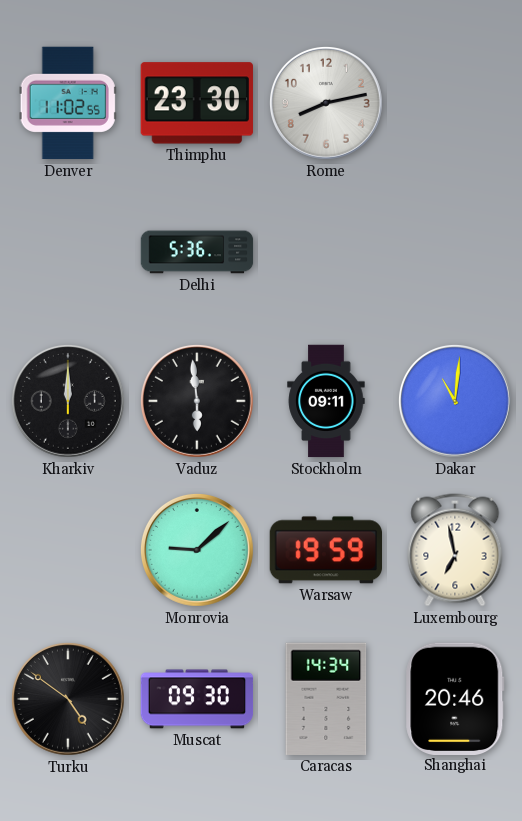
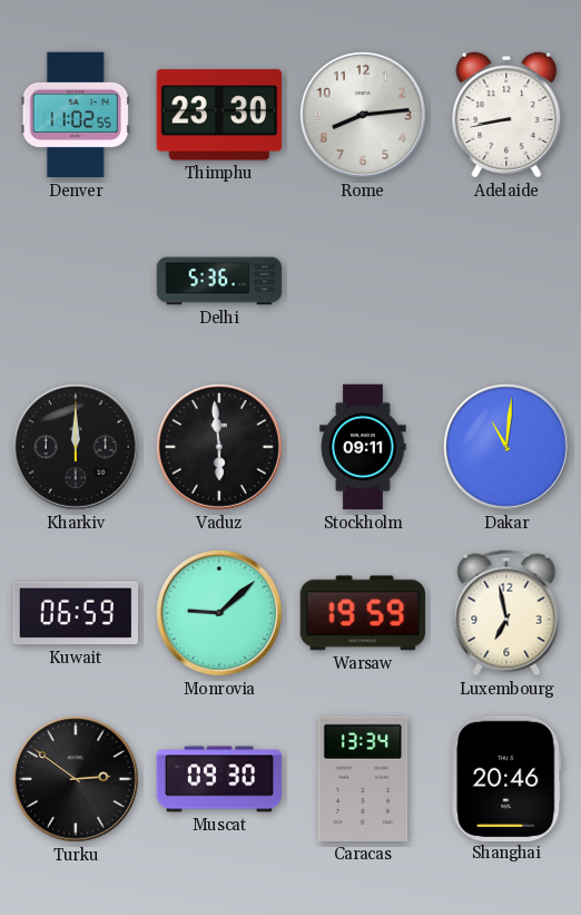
Rome: 8:13 -> 8:14 (363, 115)
Adelaide: none -> 8:43 (506, 115)
Kuwait: none -> 06:59 (75, 613)
Turku: 4:51 -> 2:51 (76, 779)
Caracas: 14:34 -> 13:34 (363, 779)
